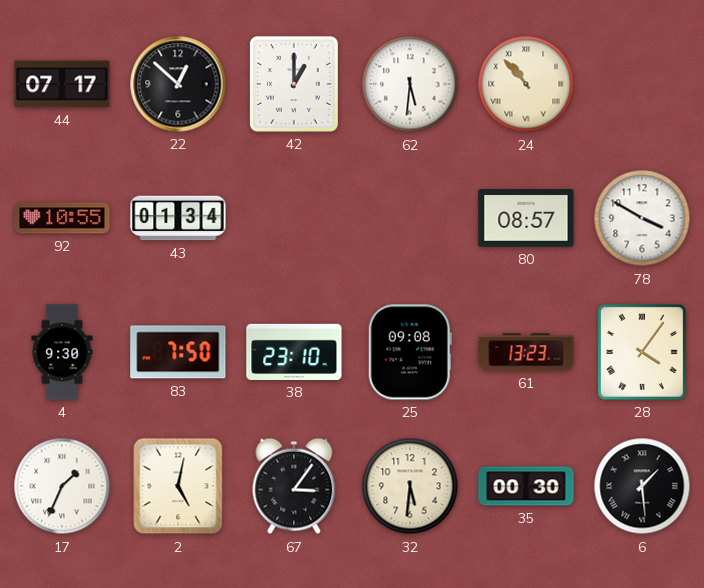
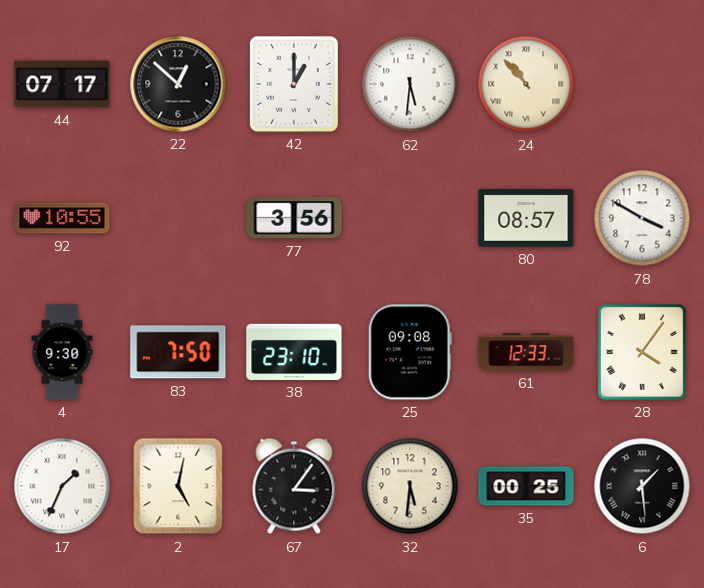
43: 01:34 -> none (178, 218)
77: none -> 3:56 (294, 218)
61: 13:23 -> 12:33 (526, 352)
35: 00:30 -> 00:25 (526, 486)
